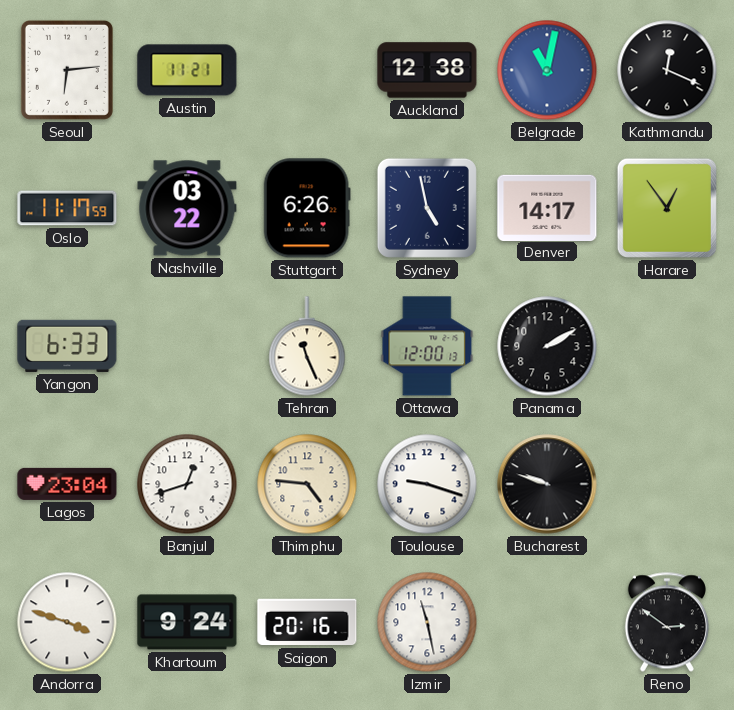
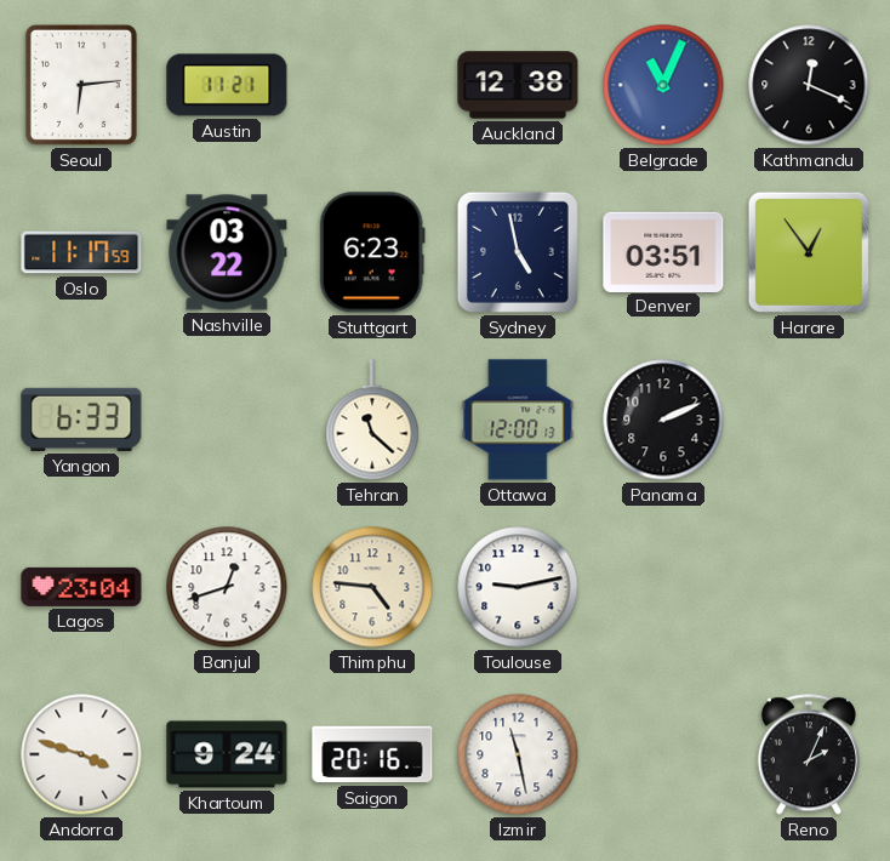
Belgrade: 11:02 -> 11:04 (663, 85)
Stuttgart: 6:26 -> 6:23 (372, 252)
Denver: 14:17 -> 03:51 (663, 251)
Tehran: 11:26 -> 11:22 (372, 420)
Panama: 2:10 -> 2:11 (663, 420)
Toulouse: 9:18 -> 9:13 (518, 587)
Bucharest: 9:48 -> none (547, 484)
Reno: 2:51 -> 2:04 (809, 754)
